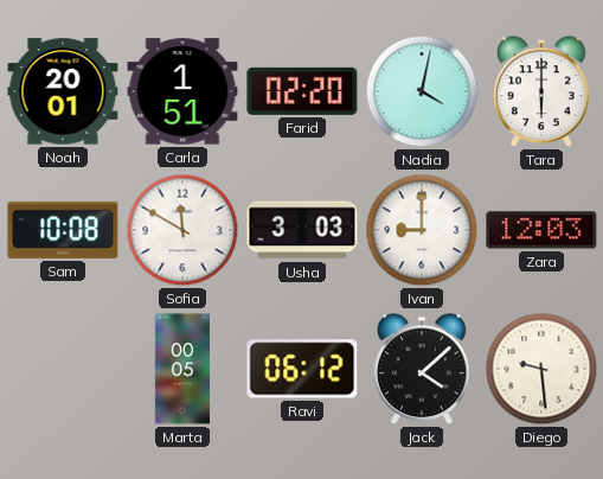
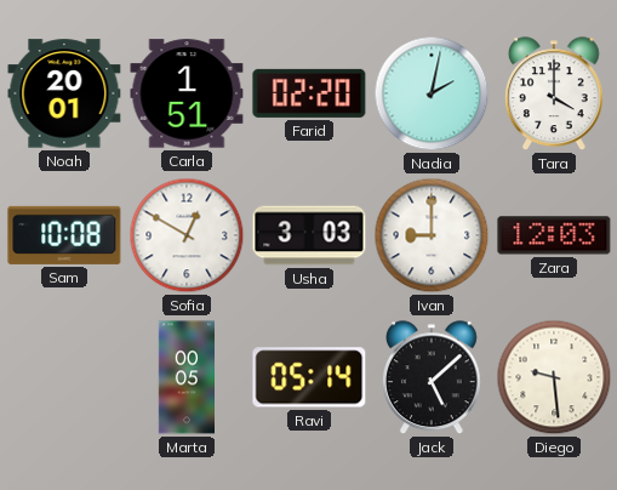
Nadia: 4:02 -> 2:02 (432, 93)
Tara: 6:00 -> 4:00 (555, 95)
Sofia: 11:50 -> 12:50 (187, 235)
Ravi: 06:12 -> 05:14 (309, 377)
Jack: 4:08 -> 5:08 (433, 378)
